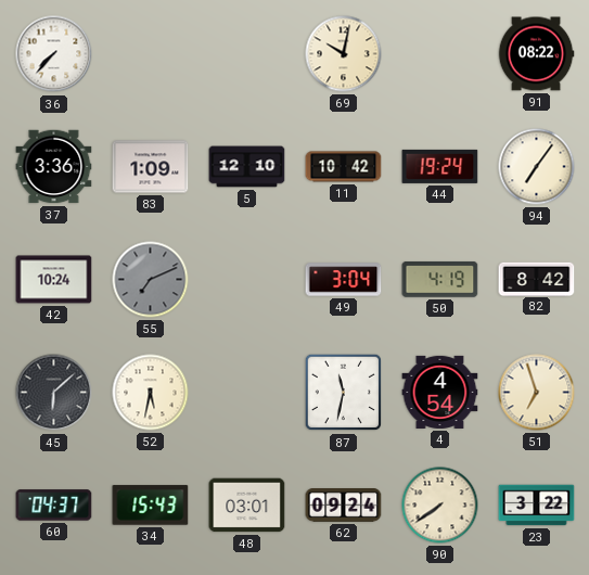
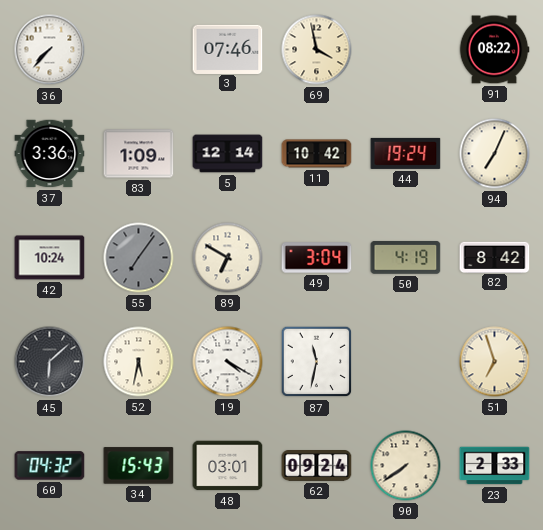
3: none -> 07:46 (228, 49)
69: 10:02 -> 3:58 (317, 50)
5: 12:10 -> 12:14 (228, 154)
94: 7:06 -> 7:04 (495, 154)
55: 7:11 -> 7:06 (139, 258)
89: none -> 6:50 (228, 258)
19: none -> 4:20 (228, 362)
4: 4:54 -> none (440, 392)
60: 04:37 -> 04:32 (50, 466)
23: 3:22 -> 2:33 (495, 466)
